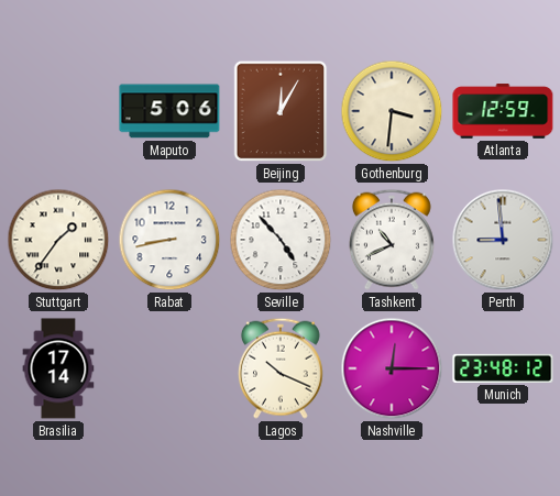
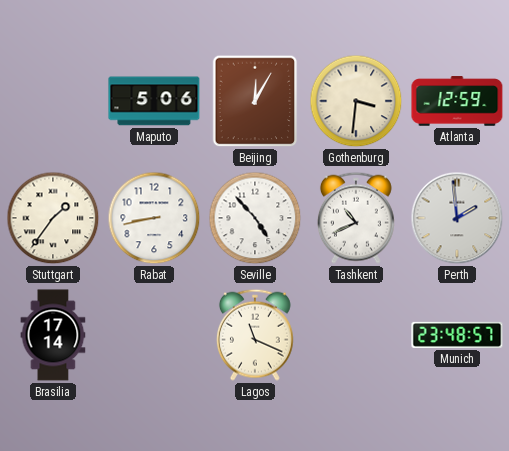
Perth: 8:59 -> 1:59 (457, 218)
Lagos: 10:19 -> 11:19 (255, 335)
Nashville: 12:15 -> none (392, 368)
Munich: 23:48:12 -> 23:48:57 (457, 335)
